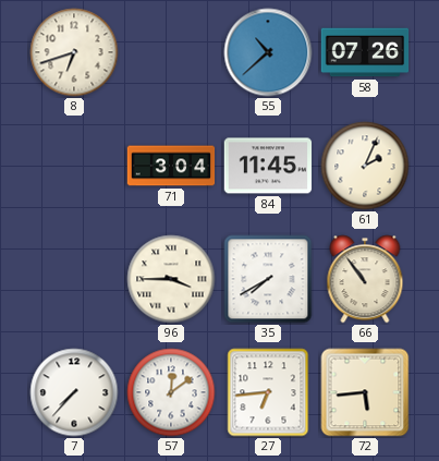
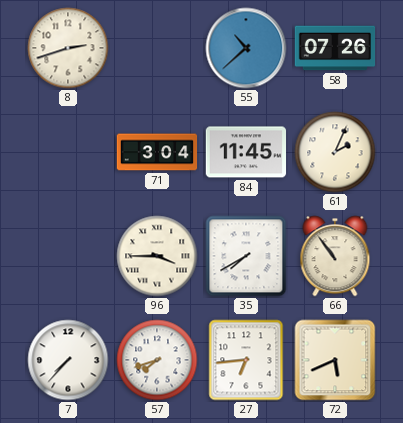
8: 6:42 -> 2:42 (68, 48)
57: 12:09 -> 7:42 (157, 360)
72: 5:44 -> 5:41 (335, 360)
